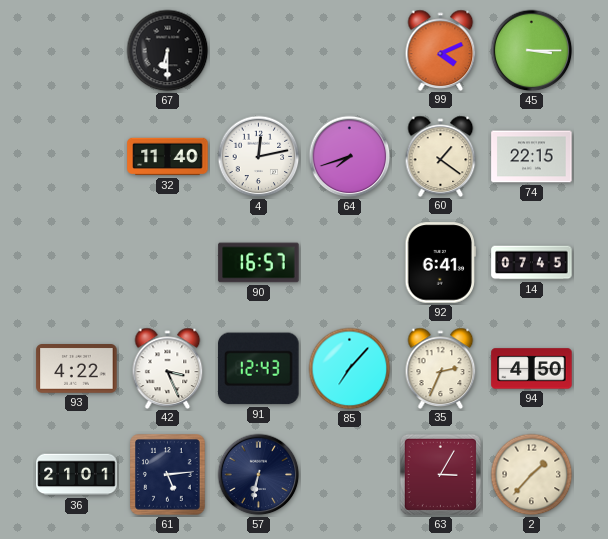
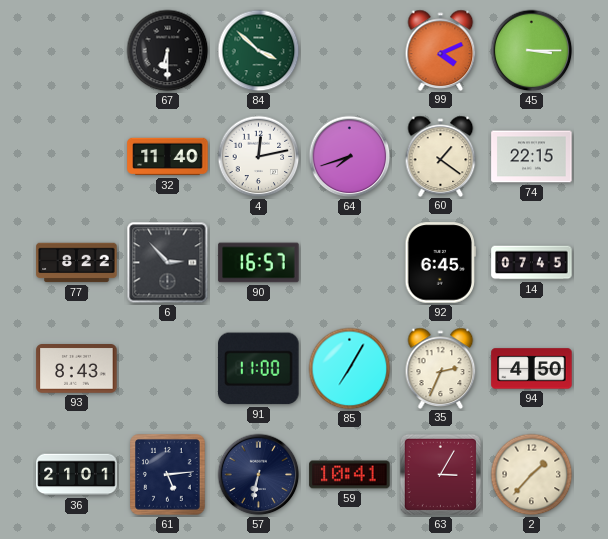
84: none -> 3:52 (259, 51)
77: none -> 8:22 (77, 263)
6: none -> 2:53 (168, 263)
92: 6:41 -> 6:45 (440, 263)
93: 4:22 -> 8:43 (77, 369)
42: 3:26 -> none (168, 368)
91: 12:43 -> 11:00 (259, 369)
85: 7:07 -> 7:05 (350, 369)
59: none -> 10:41 (350, 475)
